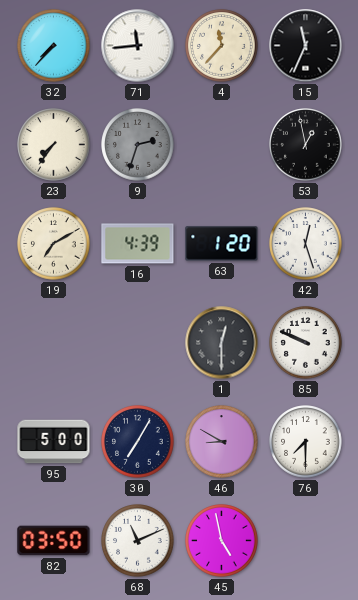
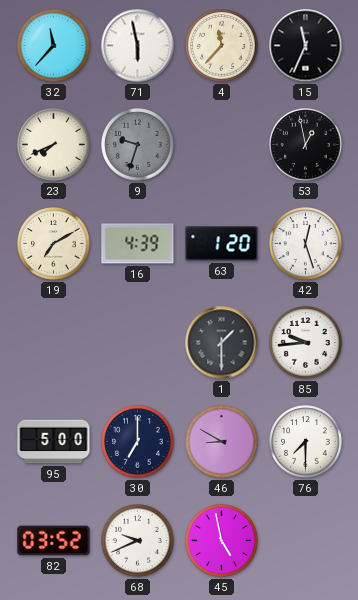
32: 7:37 -> 11:37 (54, 46)
71: 11:44 -> 5:58 (138, 46)
23: 7:36 -> 7:41 (54, 145)
9: 2:33 -> 9:33 (138, 145)
1: 12:30 -> 1:30 (222, 343)
85: 9:49 -> 9:44 (306, 343)
30: 7:05 -> 7:00 (138, 442)
82: 03:50 -> 03:52 (54, 541)
68: 11:11 -> 9:41 (138, 541)
